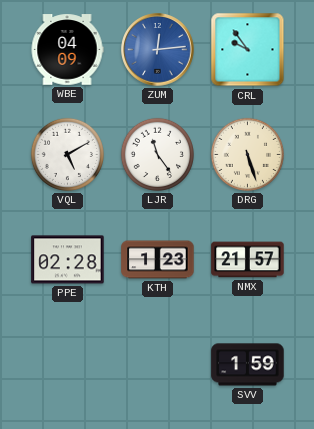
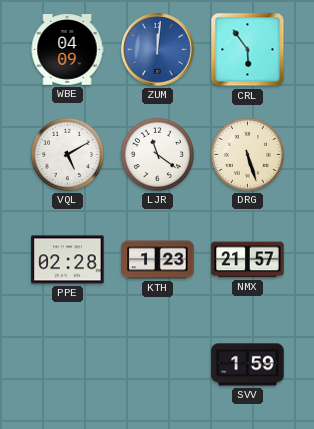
ZUM: 12:14 -> 12:01 (158, 50)
CRL: 9:54 -> 5:54 (248, 50)
LJR: 11:24 -> 11:21 (157, 154)
